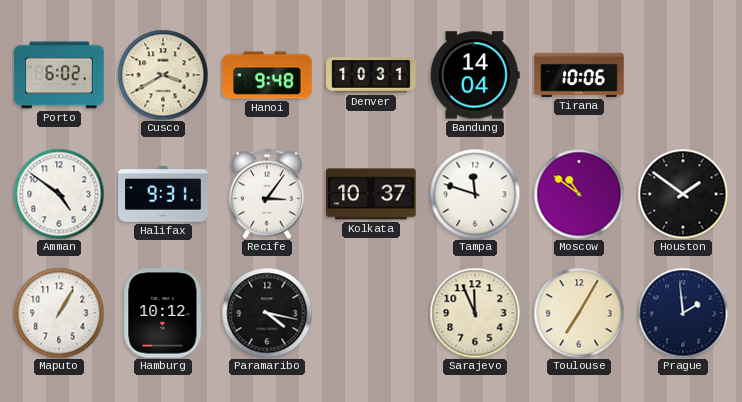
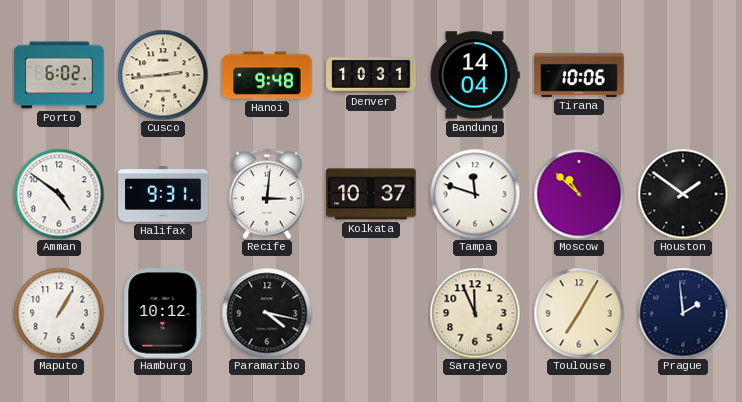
Cusco: 3:40 -> 2:44 (163, 75)
Recife: 3:06 -> 3:01 (267, 194)
Moscow: 10:51 -> 10:52 (579, 194)
